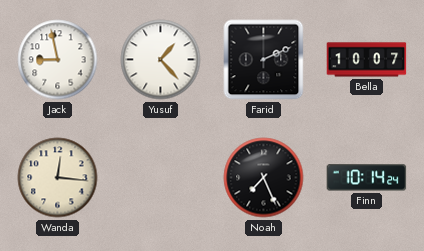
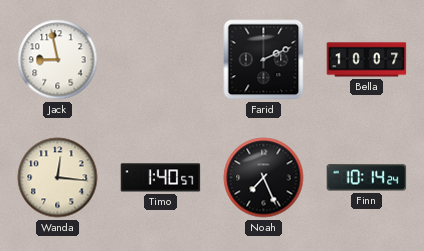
Yusuf: 1:23 -> none (161, 60)
Timo: none -> 1:40 (161, 178)
